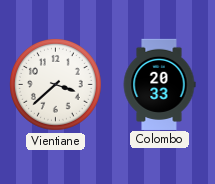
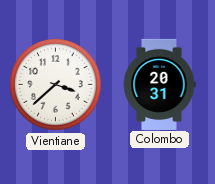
Colombo: 20:33 -> 20:31 (159, 84)
